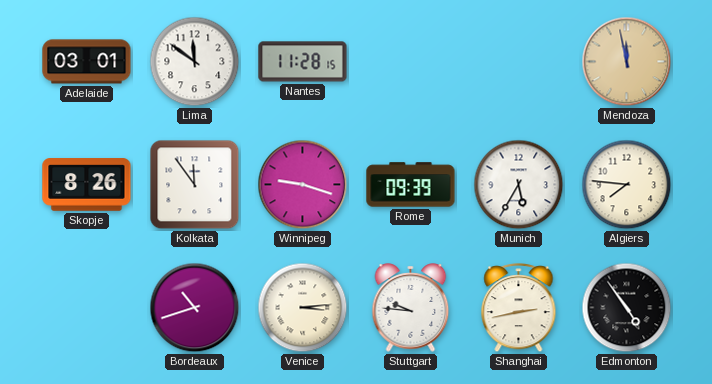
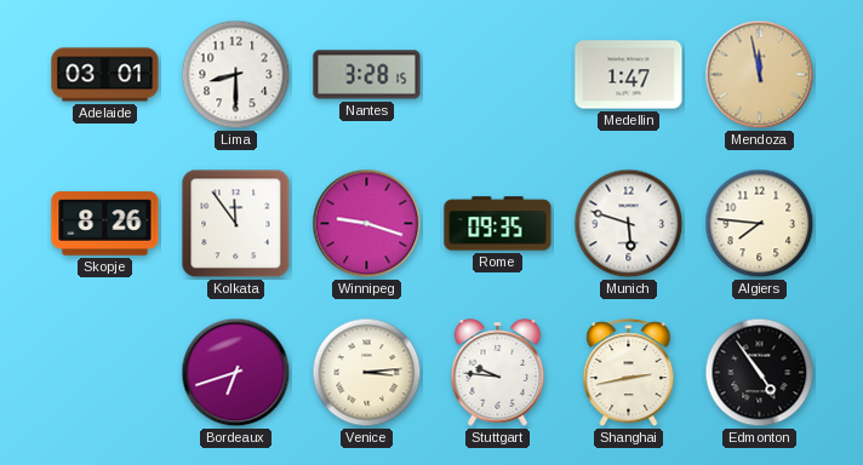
Lima: 11:51 -> 8:30 (236, 75)
Nantes: 11:28 -> 3:28 (367, 75)
Medellin: none -> 1:47 (629, 75)
Rome: 09:39 -> 09:35 (498, 224)
Munich: 5:35 -> 5:48 (629, 224)
Bordeaux: 10:42 -> 6:42 (236, 373)
